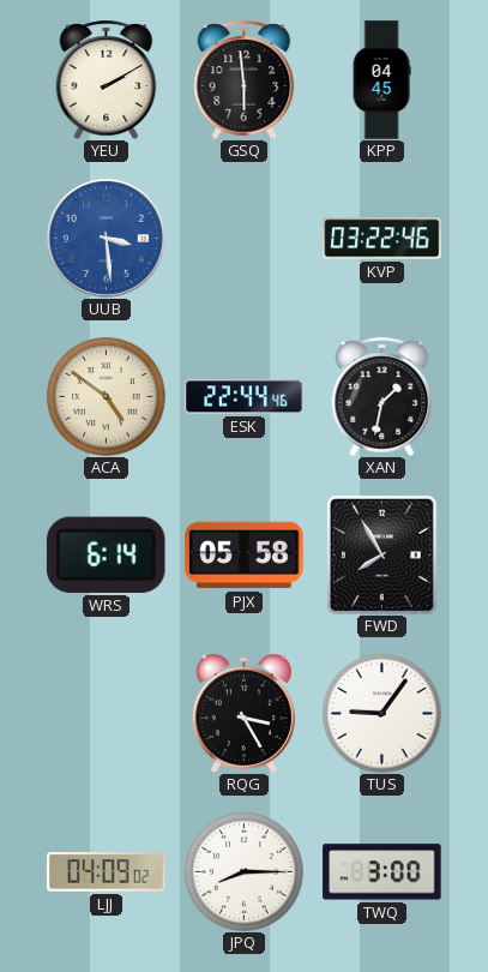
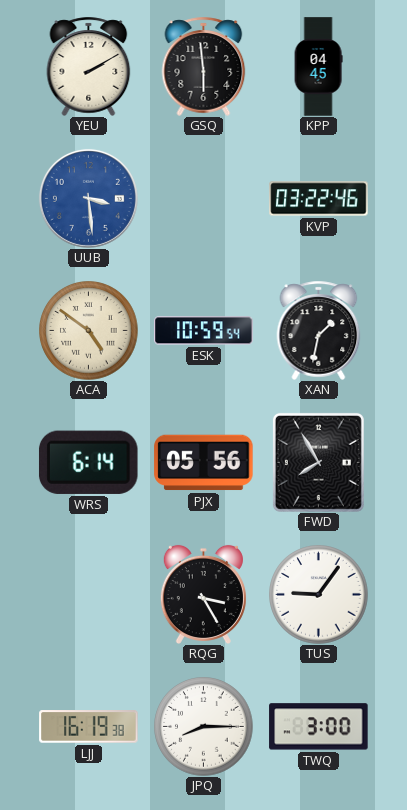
ESK: 22:44 -> 10:59 (204, 331)
PJX: 05:58 -> 05:56 (204, 463)
LJJ: 04:09 -> 16:19 (89, 727)
